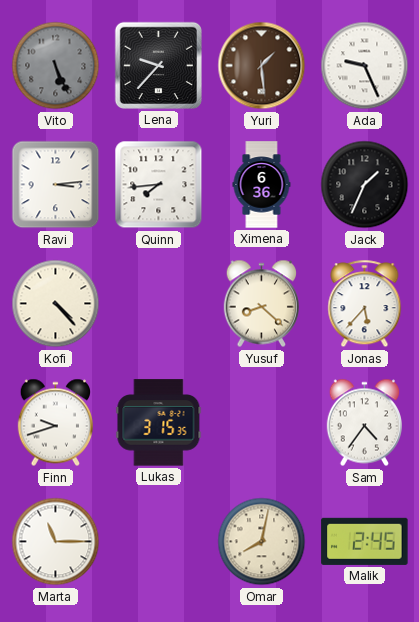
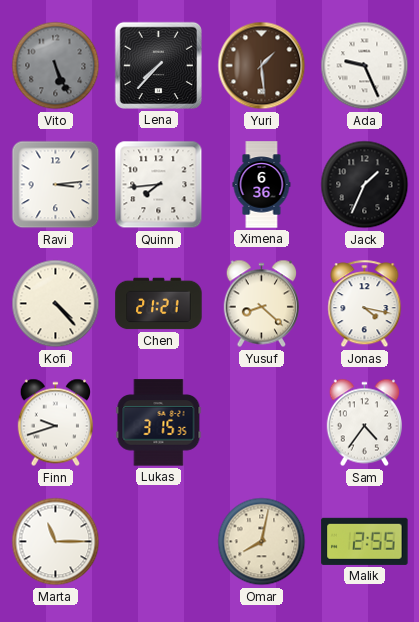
Lena: 9:37 -> 7:37 (158, 65)
Chen: none -> 21:21 (159, 304)
Jonas: 5:37 -> 4:17 (365, 304)
Malik: 2:45 -> 2:55 (365, 541)
